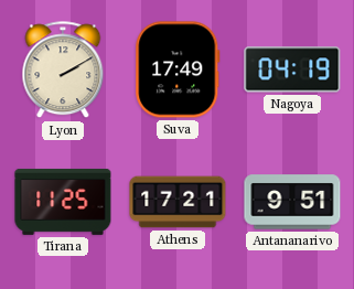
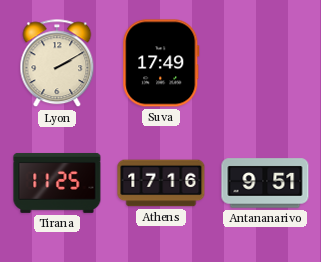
Nagoya: 04:19 -> none (292, 69)
Athens: 17:21 -> 17:16 (161, 183)
